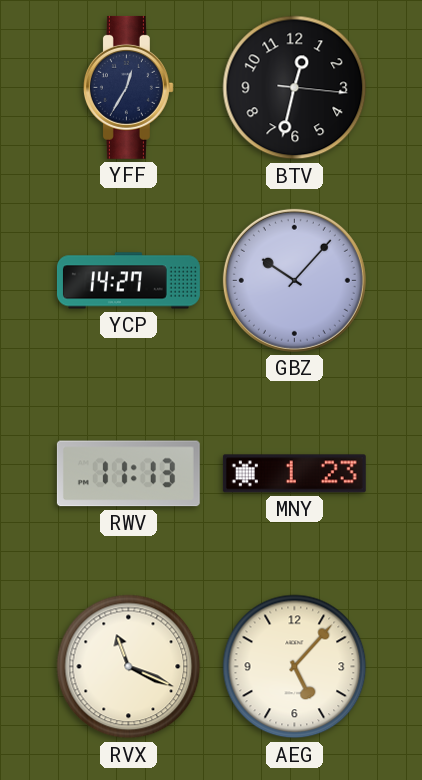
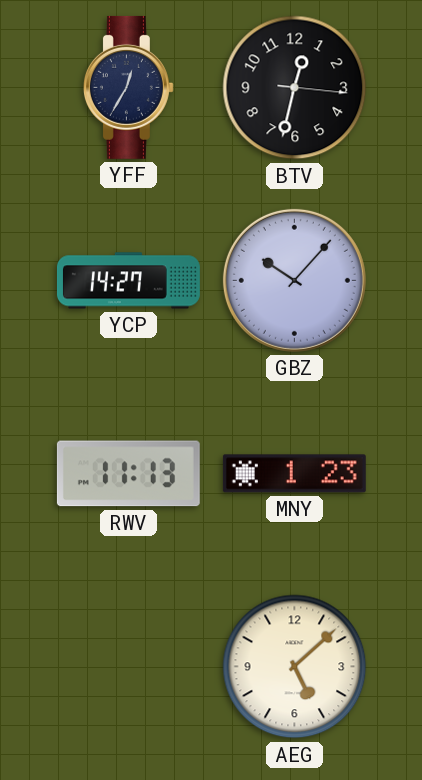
RVX: 11:19 -> none (129, 667)
AEG: 5:07 -> 5:08 (295, 667)
